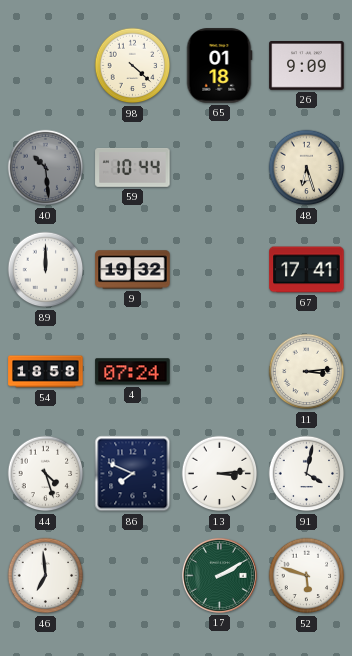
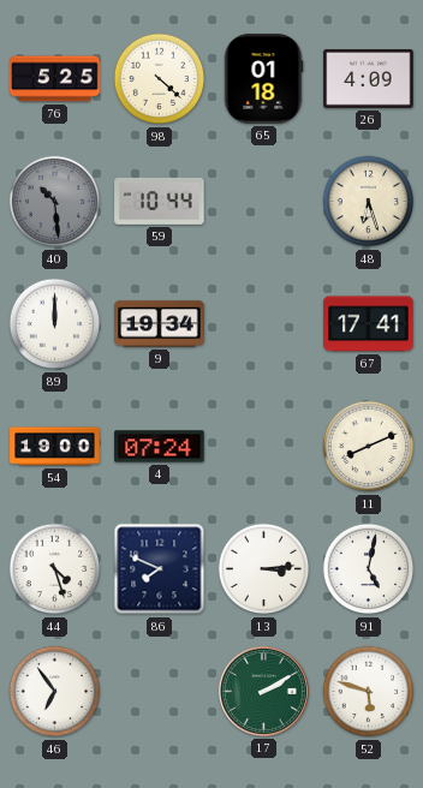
76: none -> 5:25 (55, 79)
26: 9:09 -> 4:09 (369, 79)
9: 19:32 -> 19:34 (160, 324)
54: 18:58 -> 19:00 (55, 447)
11: 3:14 -> 8:11 (369, 447)
91: 4:02 -> 5:02 (369, 569)
46: 6:59 -> 6:54 (55, 692)
